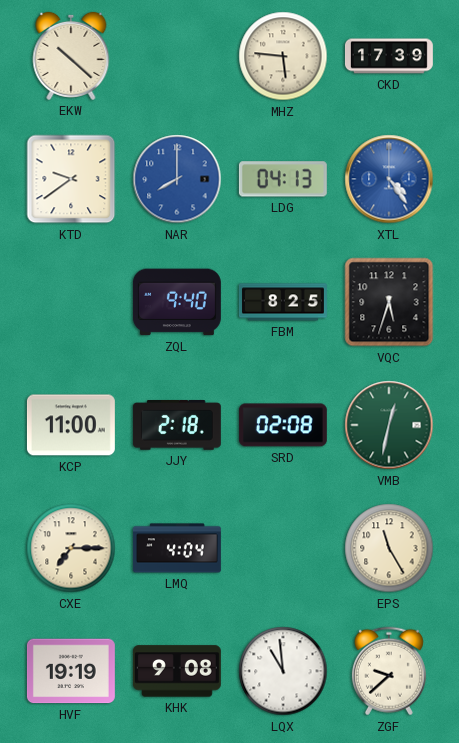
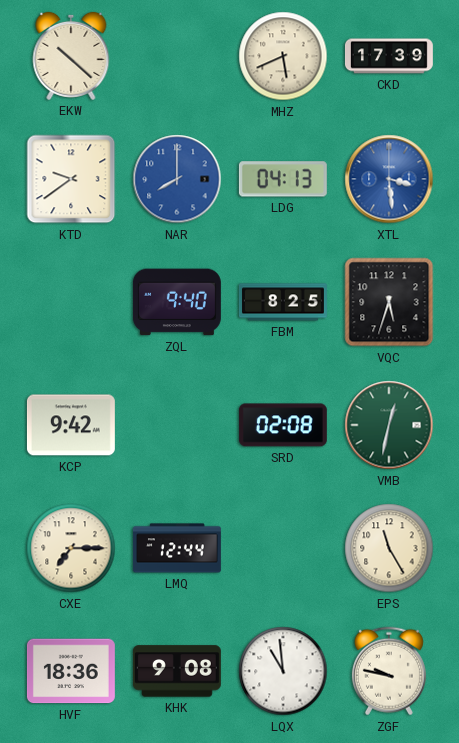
MHZ: 5:46 -> 5:41 (283, 56)
XTL: 4:24 -> 3:29 (389, 179)
KCP: 11:00 -> 9:42 (71, 425)
JJY: 2:18 -> none (177, 426)
LMQ: 4:04 -> 12:44 (177, 548)
HVF: 19:19 -> 18:36 (71, 671)
ZGF: 9:38 -> 9:47 (389, 671)
